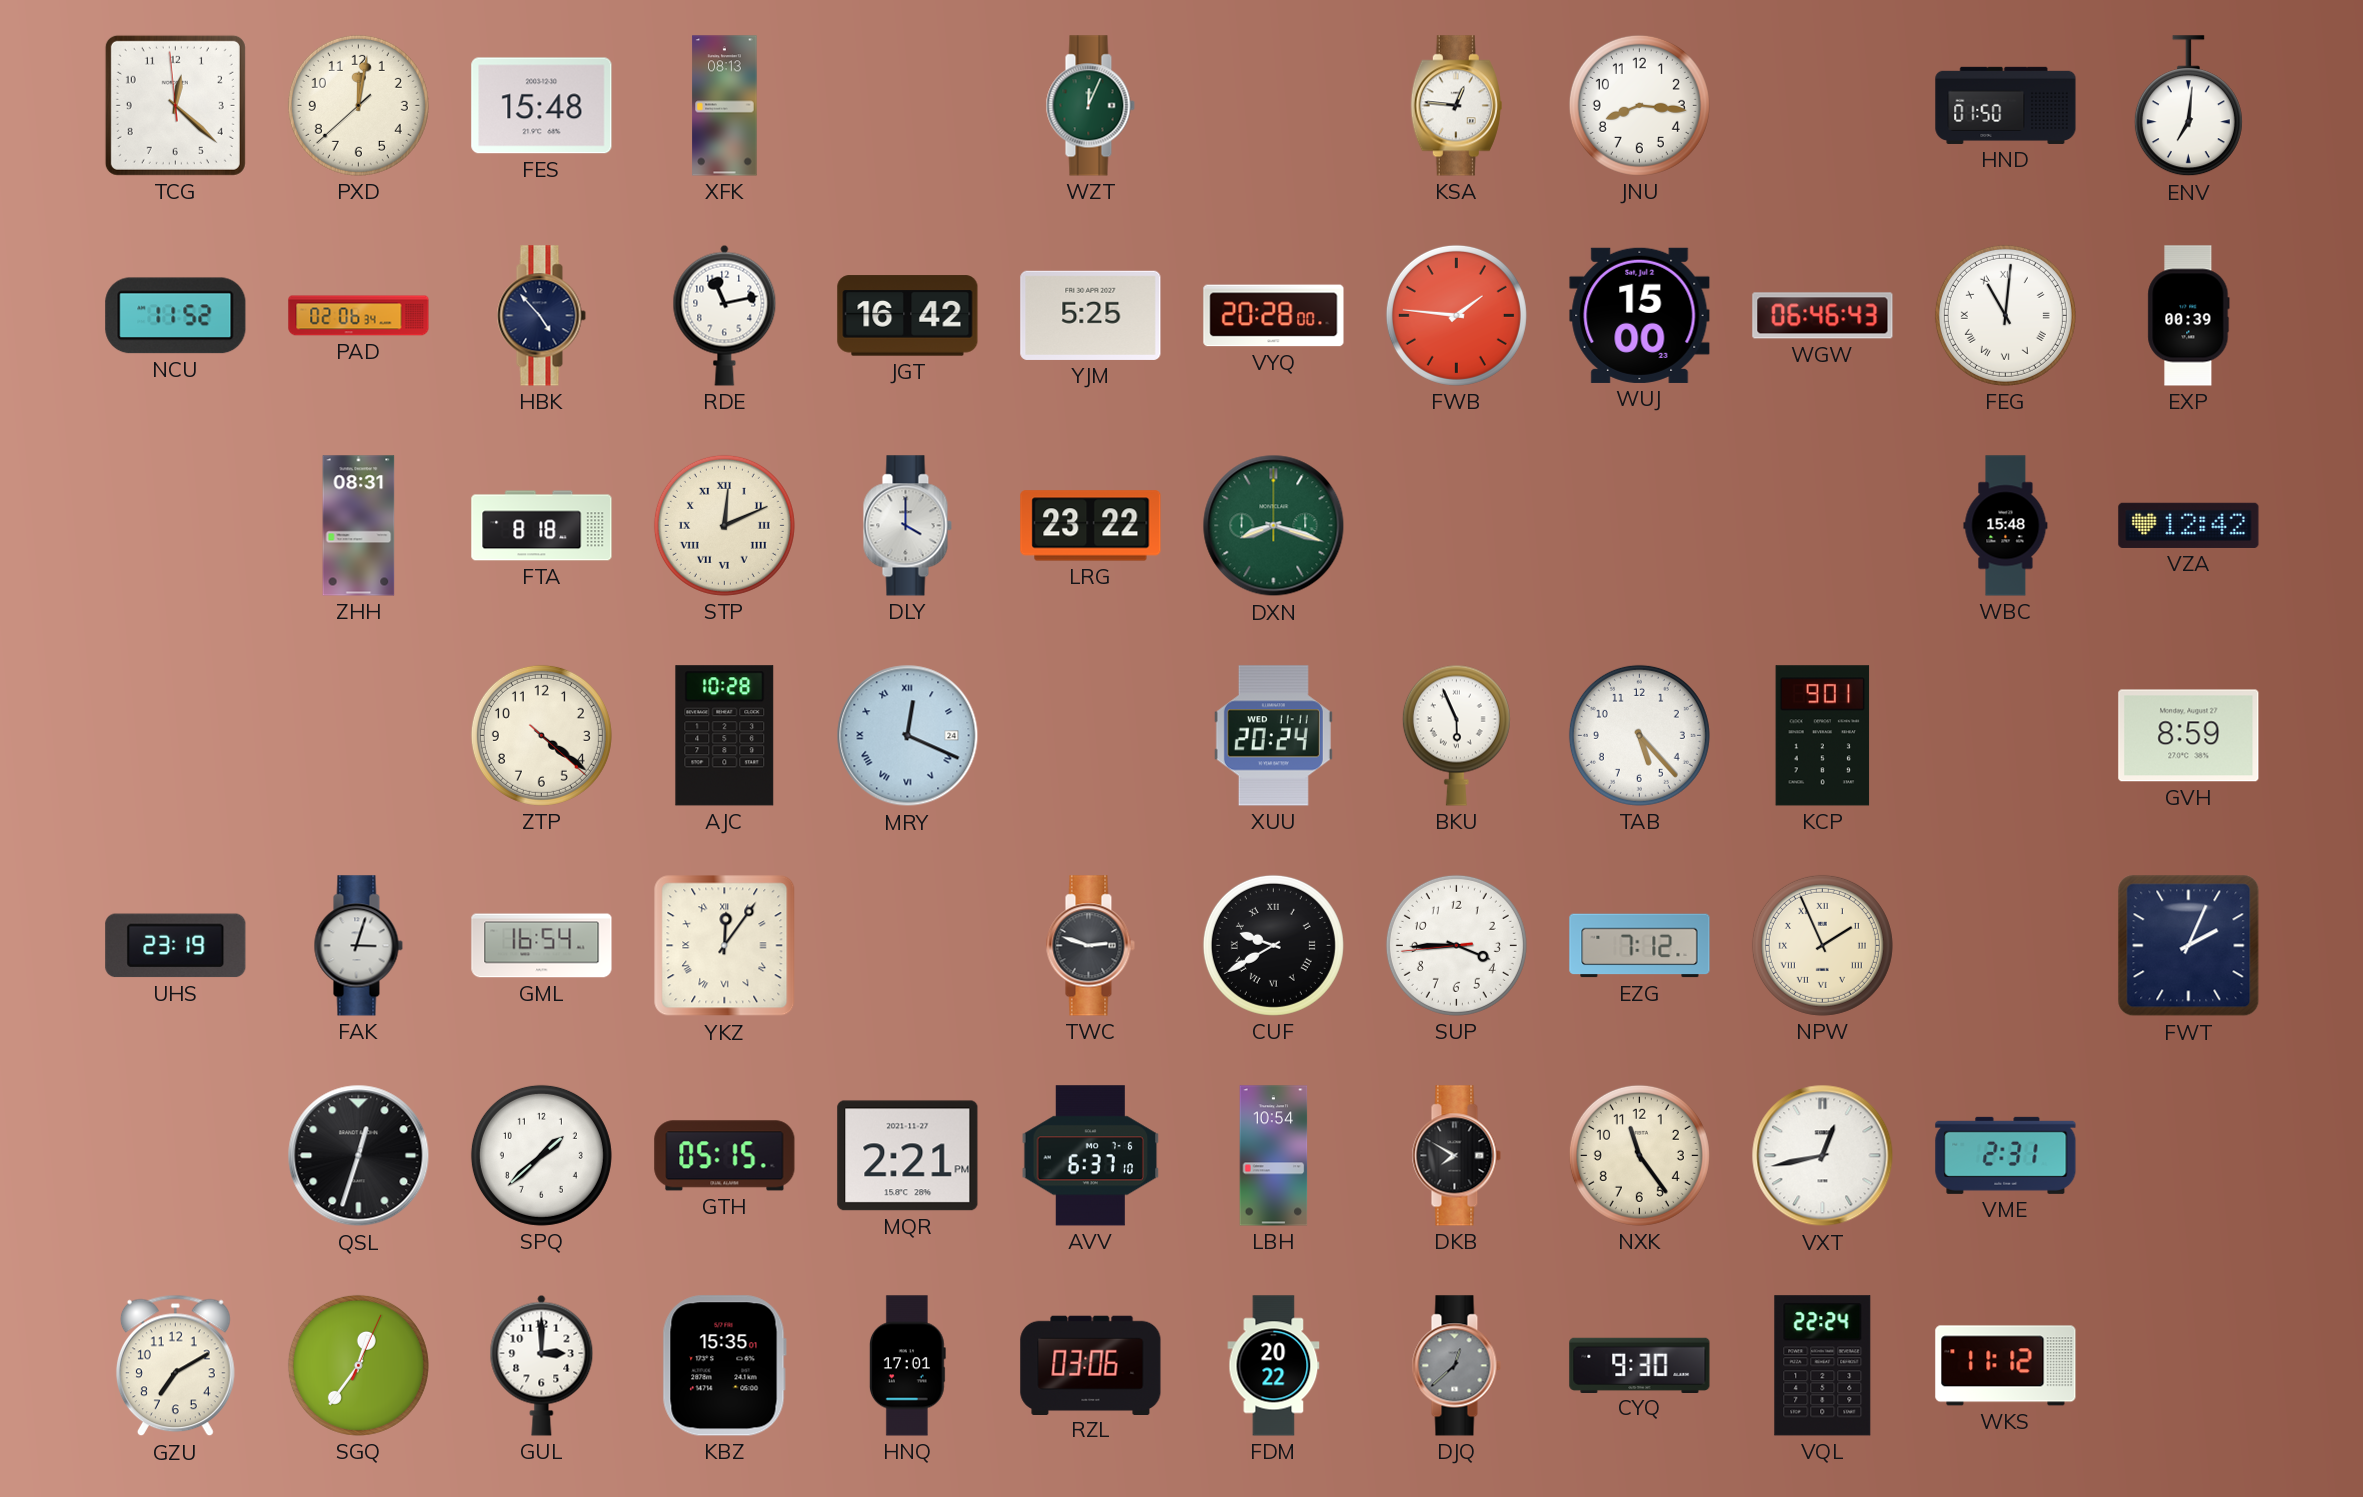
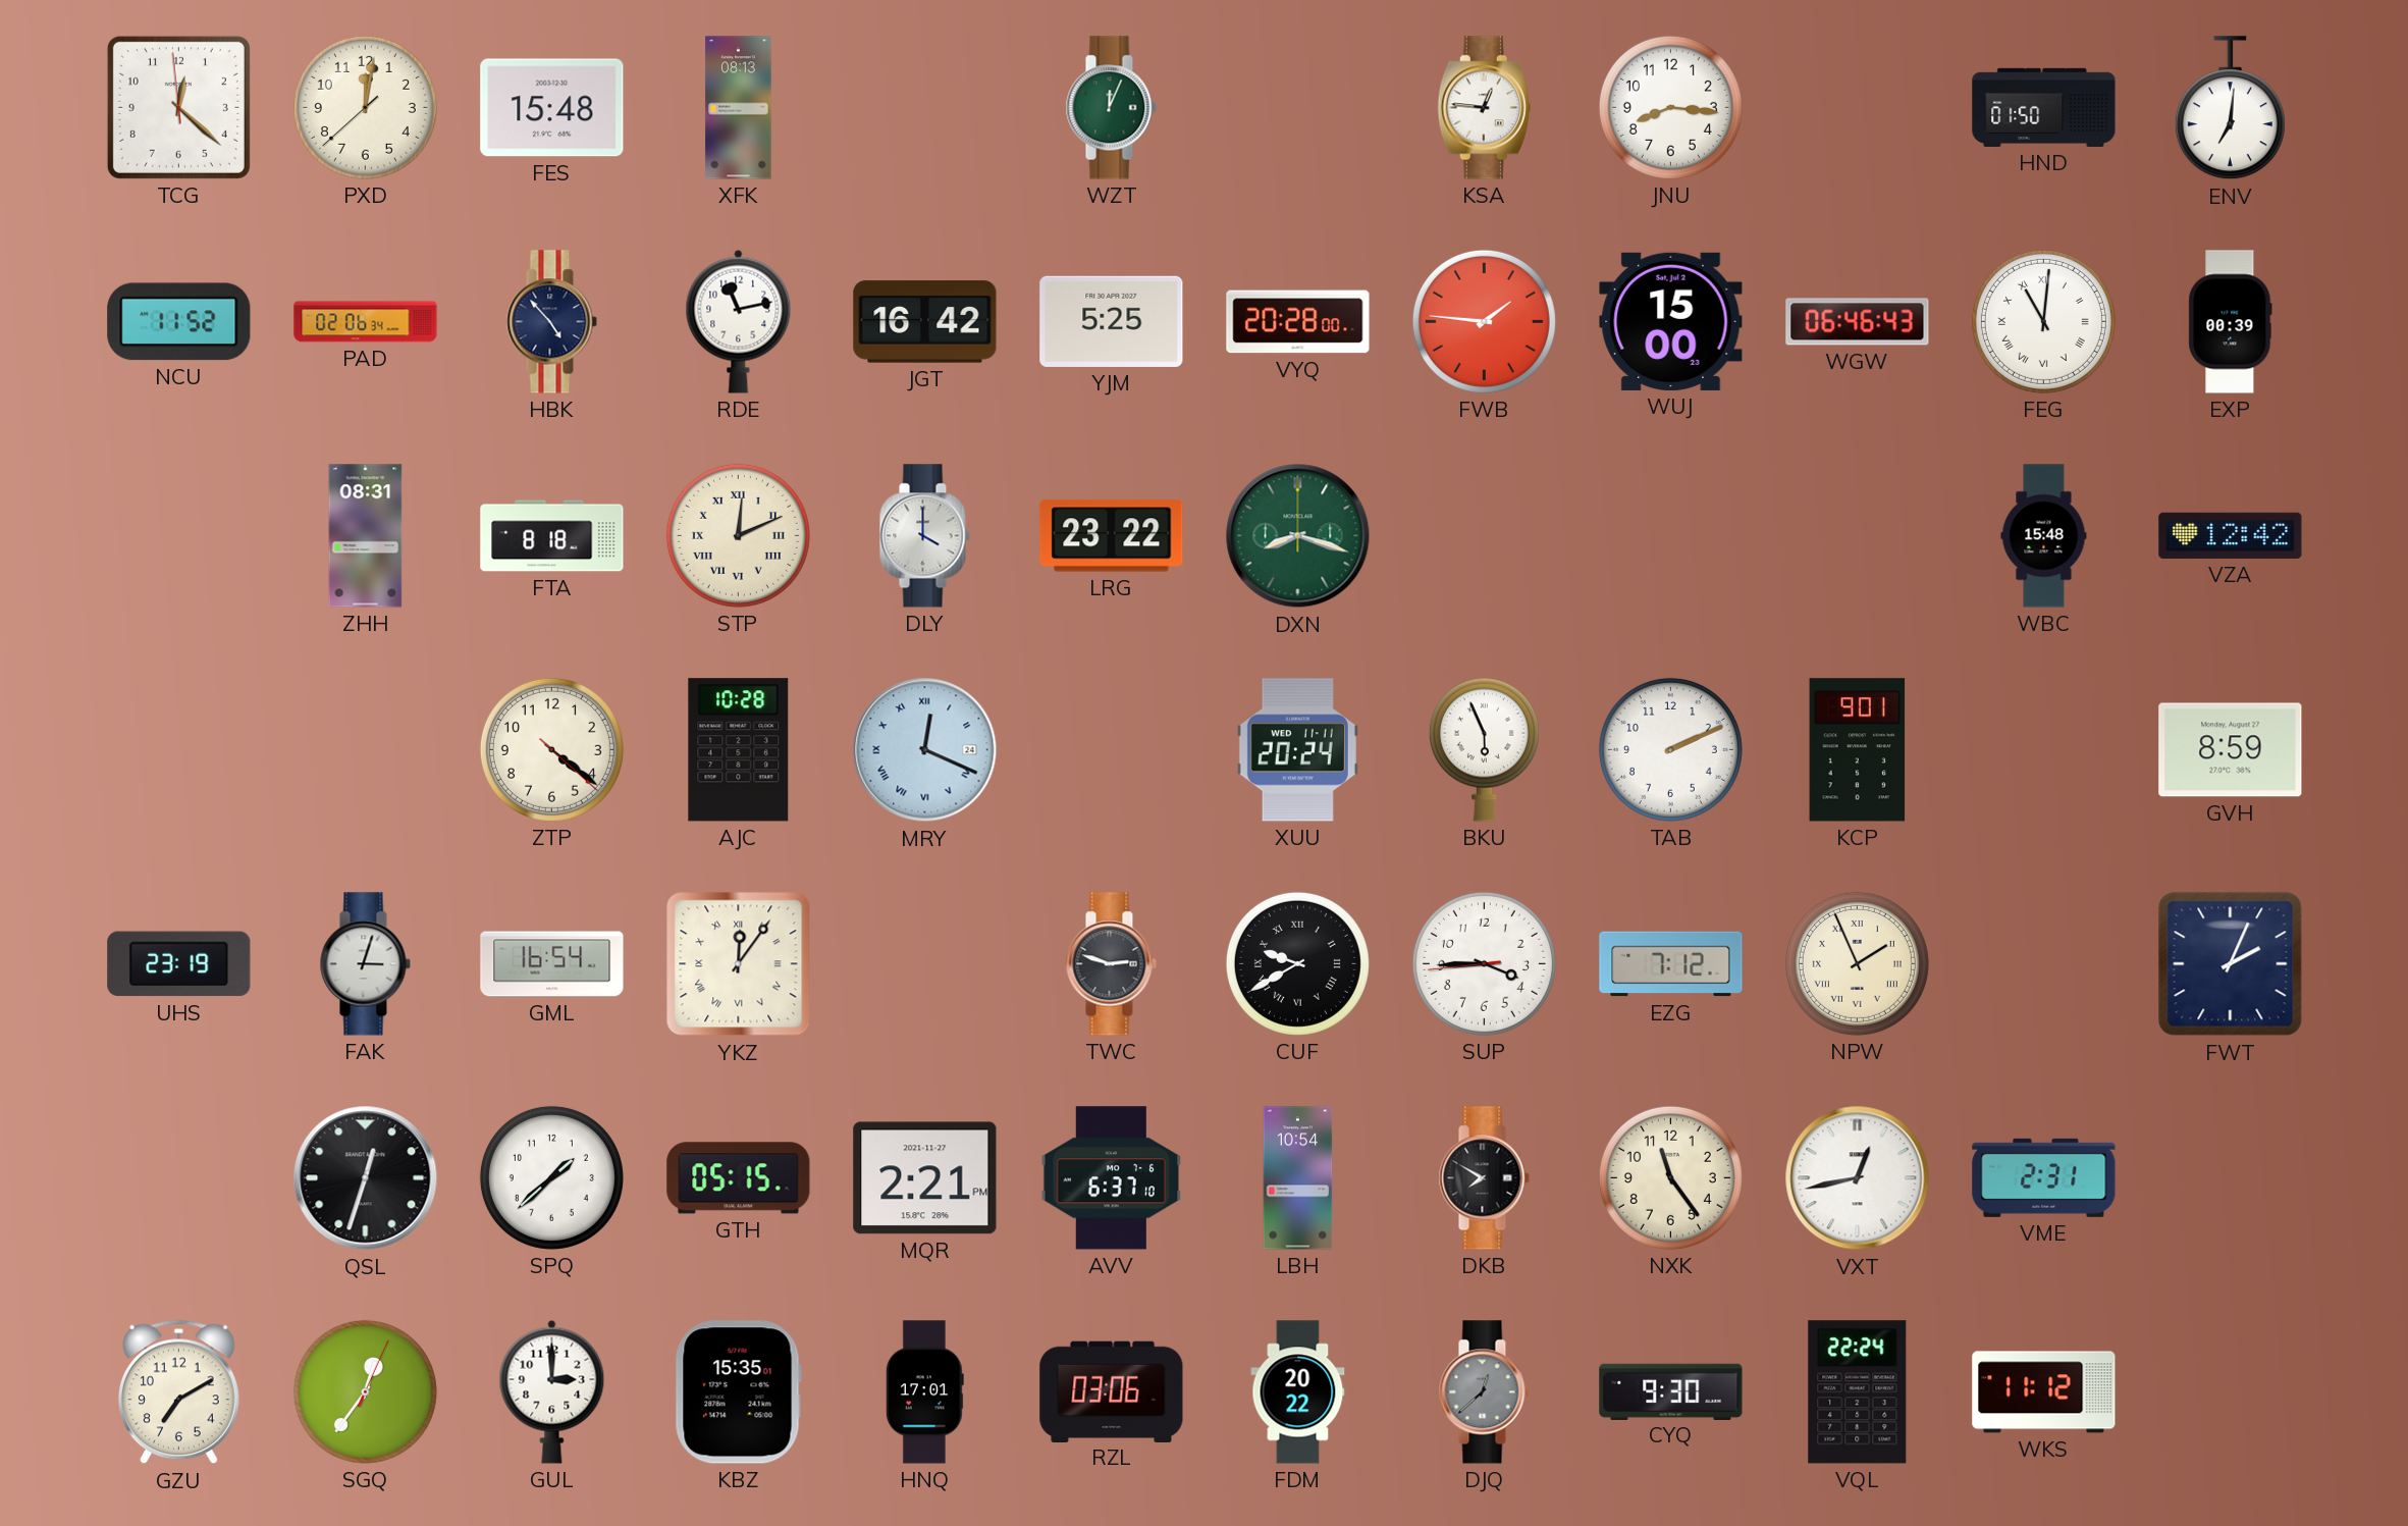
TAB: 5:23 -> 2:11 (1670, 749)
